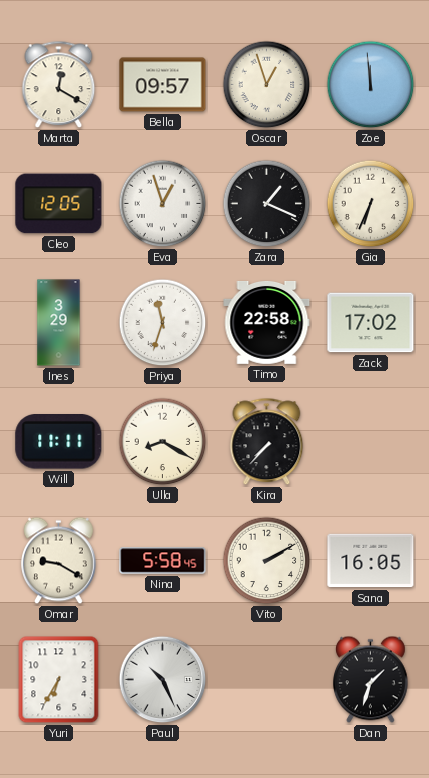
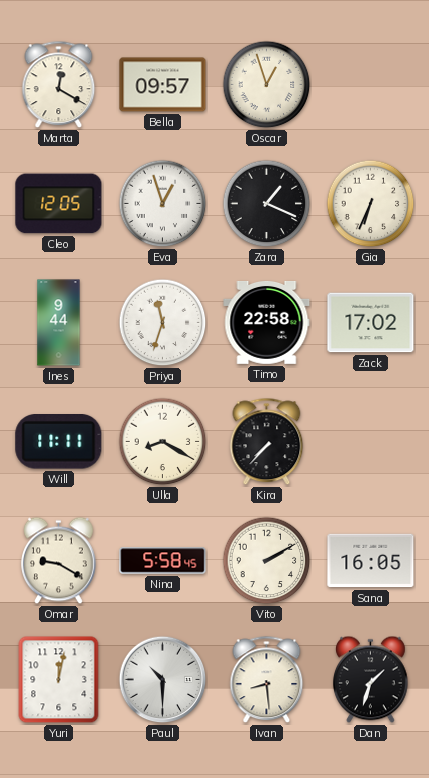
Zoe: 11:59 -> none (371, 85)
Ines: 3:29 -> 9:44 (59, 323)
Yuri: 6:35 -> 12:02 (59, 680)
Paul: 10:26 -> 10:30 (163, 680)
Ivan: none -> 8:29 (267, 680)
